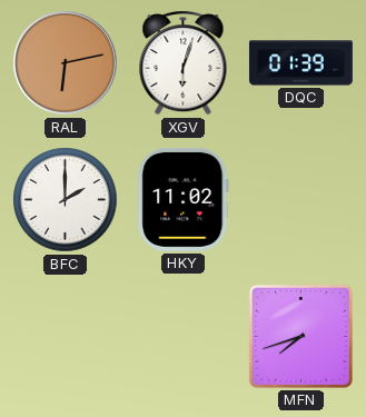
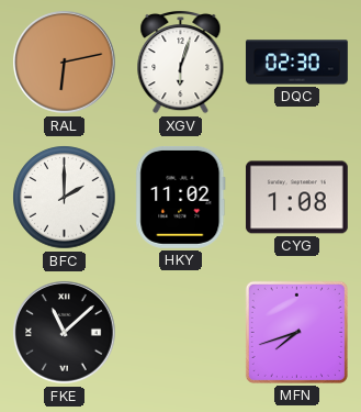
DQC: 01:39 -> 02:30 (297, 63)
CYG: none -> 1:08 (296, 198)
FKE: none -> 11:08 (65, 333)
